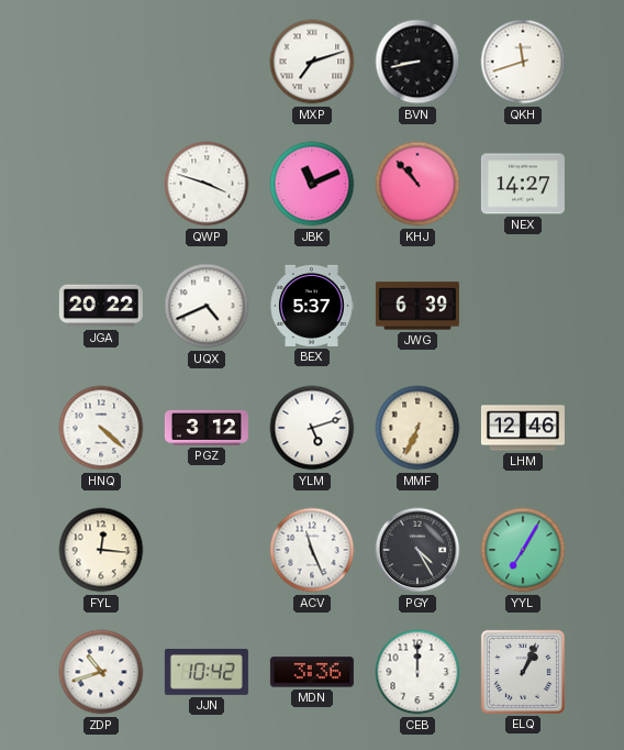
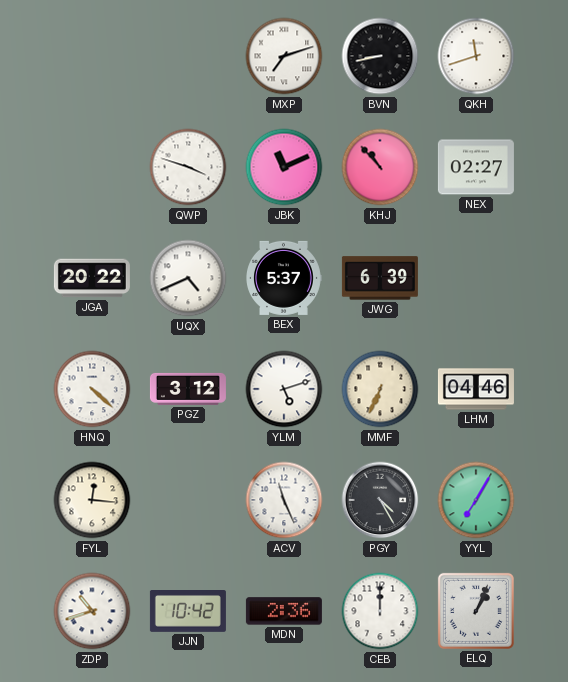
NEX: 14:27 -> 02:27 (476, 167)
LHM: 12:46 -> 04:46 (476, 389)
MDN: 3:36 -> 2:36 (284, 611)
